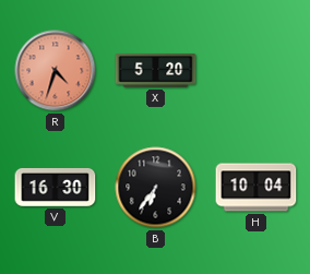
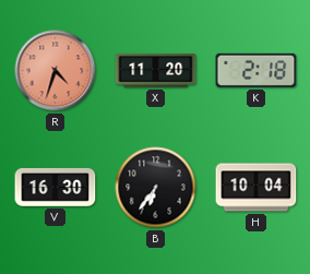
X: 5:20 -> 11:20 (156, 70)
K: none -> 2:18 (257, 70)
